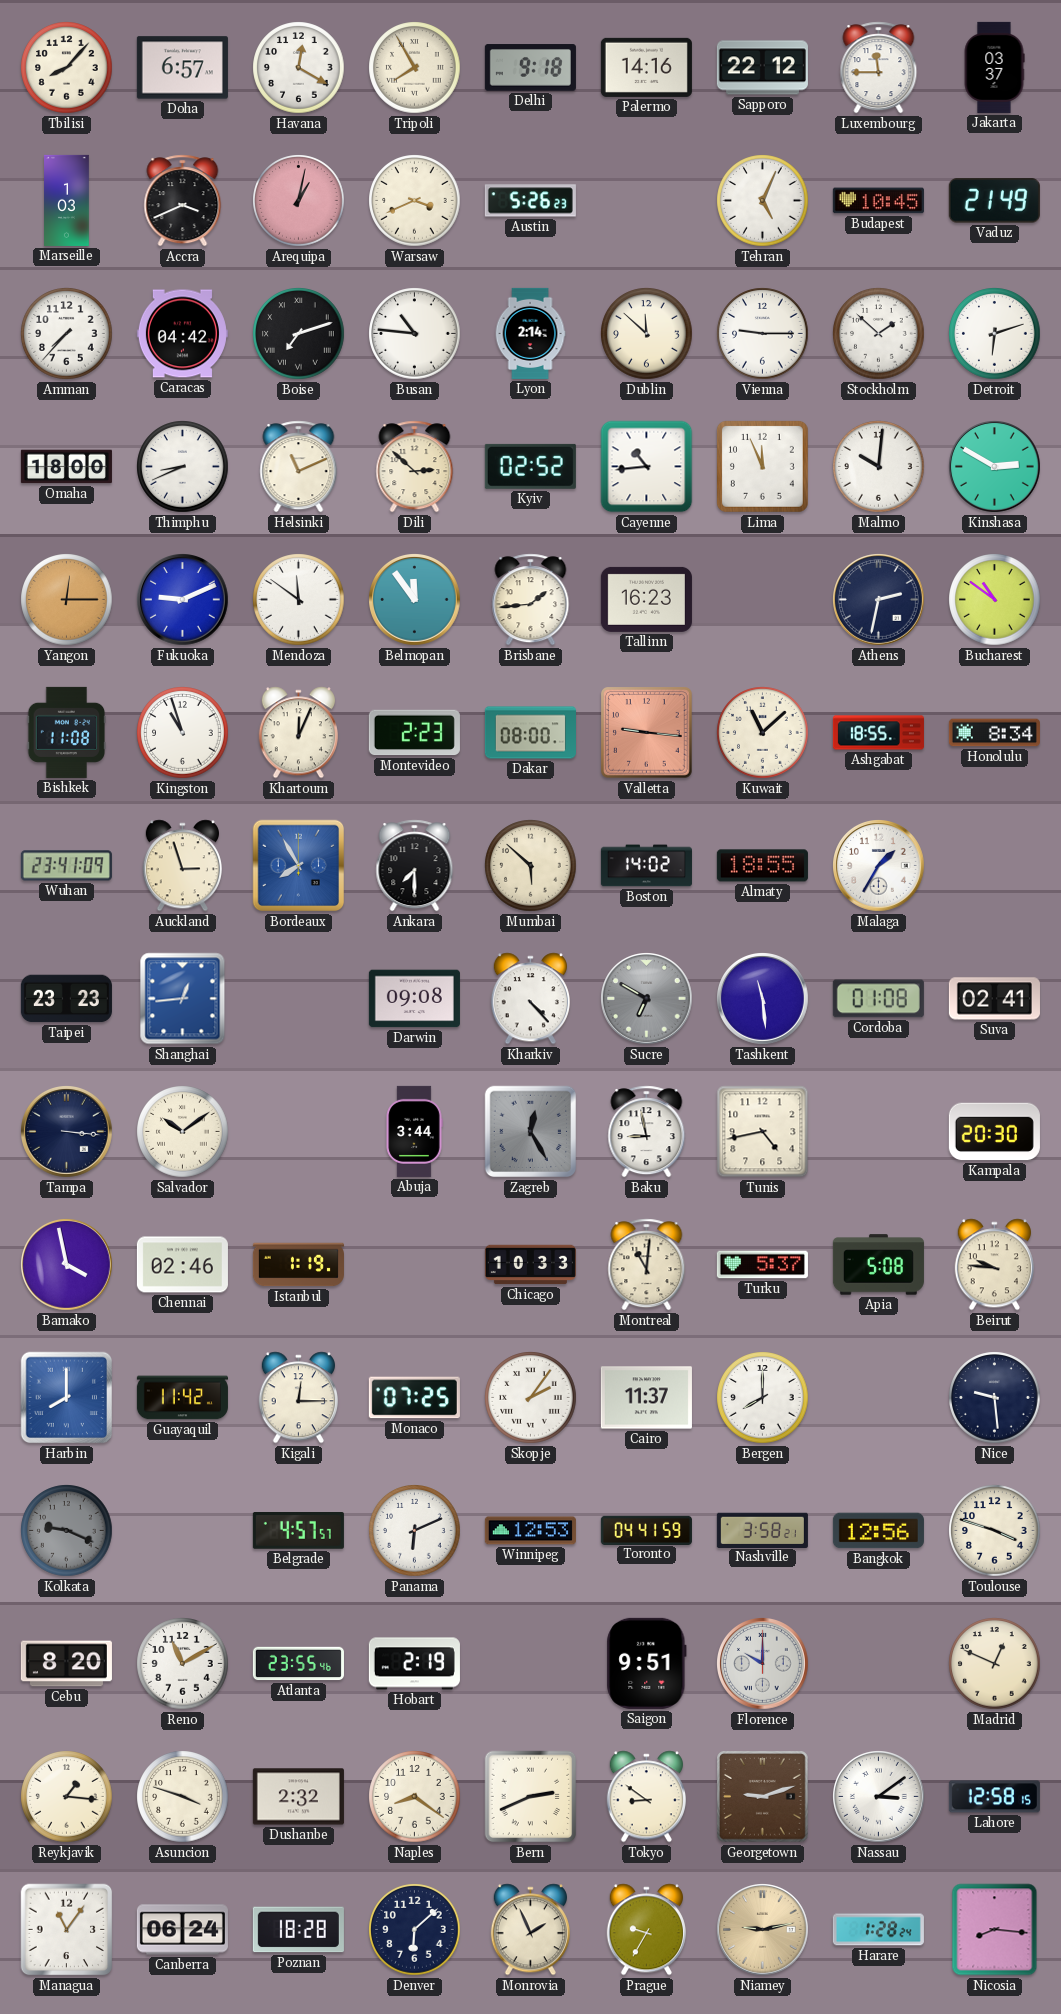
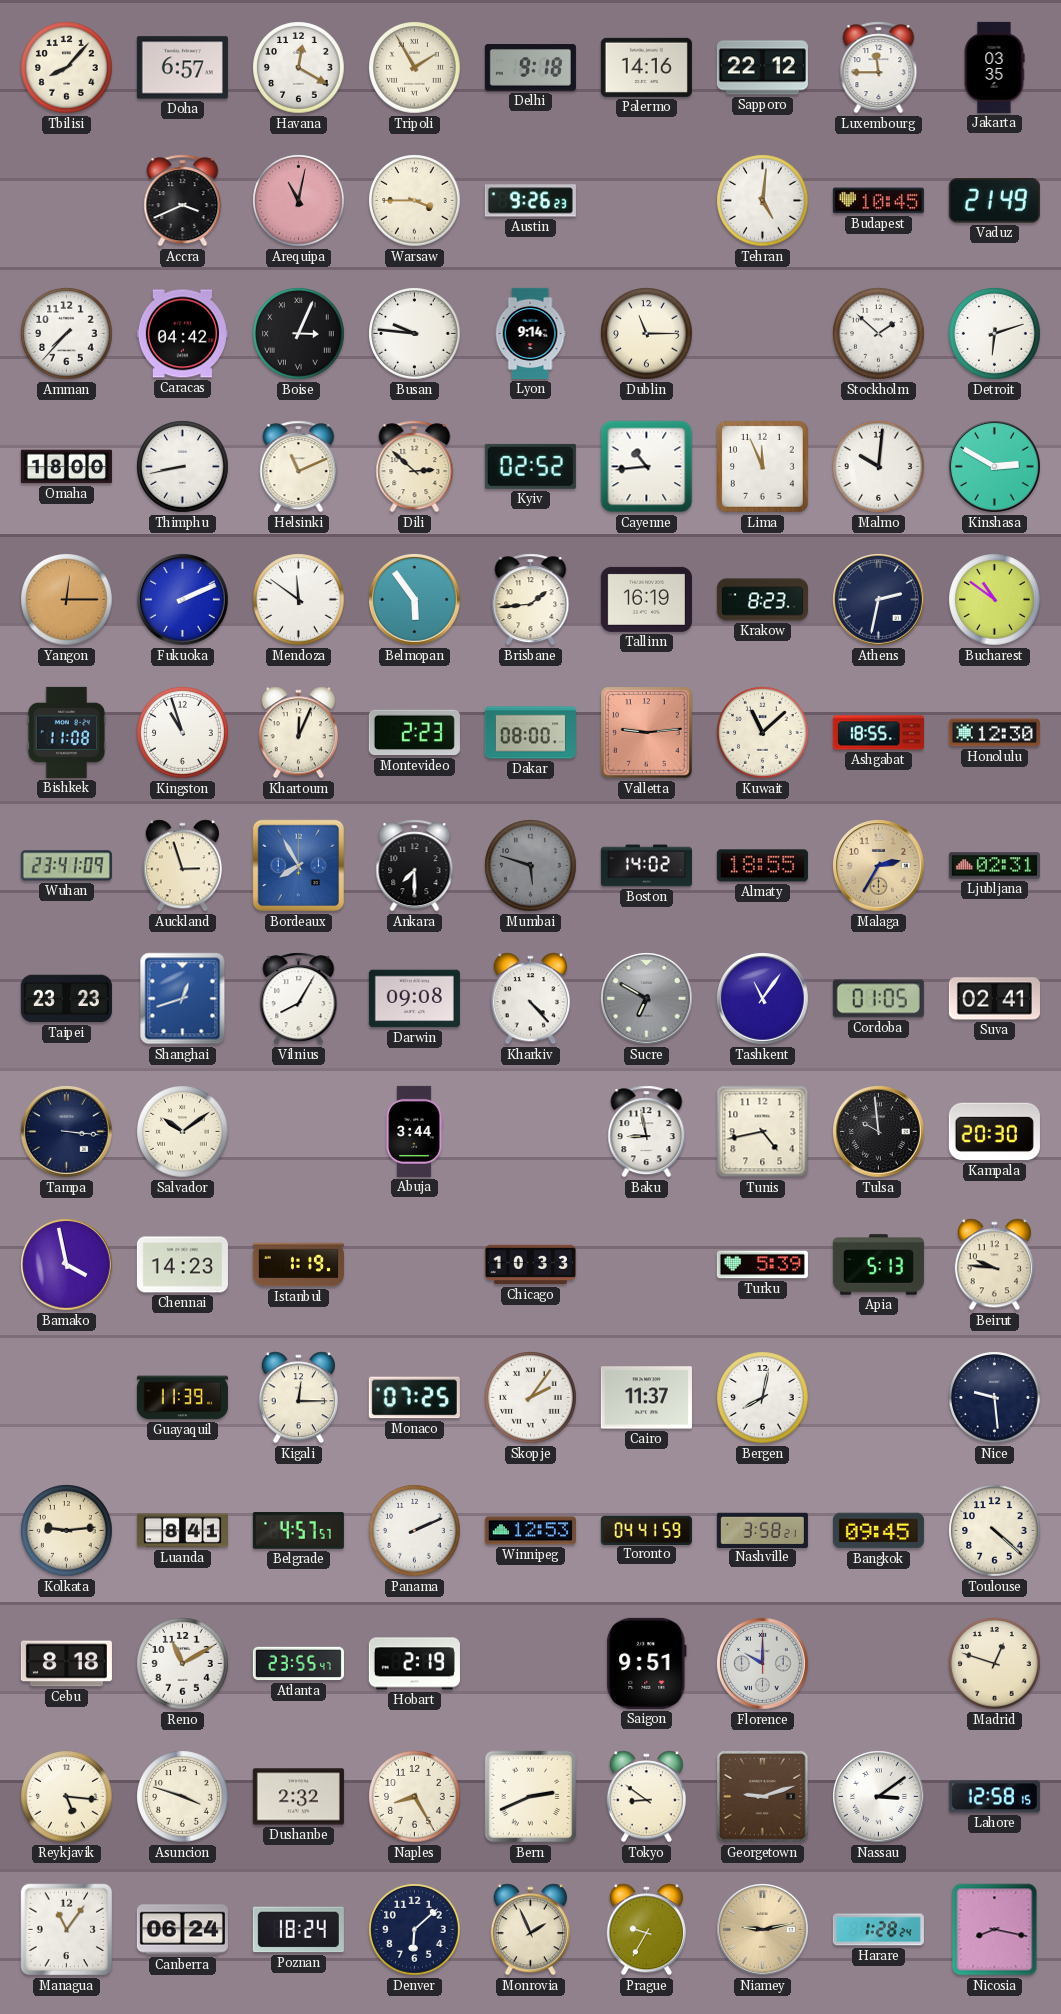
Tripoli: 7:55 -> 1:55 (415, 68)
Jakarta: 03:37 -> 03:35 (994, 67)
Marseille: 1:03 -> none (67, 200)
Arequipa: 1:02 -> 11:02 (299, 201)
Warsaw: 3:41 -> 3:45 (415, 201)
Austin: 5:26 -> 9:26 (530, 201)
Tehran: 5:04 -> 5:01 (763, 201)
Boise: 7:12 -> 3:04 (299, 334)
Busan: 10:46 -> 9:46 (415, 334)
Lyon: 2:14 -> 9:14 (530, 333)
Dublin: 11:52 -> 11:15 (647, 334)
Vienna: 9:15 -> none (763, 334)
Thimphu: 8:41 -> 8:43 (183, 467)
Fukuoka: 9:11 -> 2:11 (183, 600)
Belmopan: 11:54 -> 5:54 (415, 600)
Tallinn: 16:23 -> 16:19 (646, 599)
Krakow: none -> 8:23 (762, 600)
Valletta: 9:16 -> 9:14 (647, 733)
Honolulu: 8:34 -> 12:30 (994, 733)
Mumbai: 5:52 -> 5:48 (531, 866)
Mumbai dial: cream -> grey (531, 866)
Malaga: 1:35 -> 2:35 (879, 866)
Malaga dial: white -> champagne (879, 866)
Ljubljana: none -> 02:31 (994, 866)
Shanghai: 12:44 -> 12:42 (183, 999)
Vilnius: none -> 8:05 (299, 999)
Tashkent: 11:29 -> 11:06 (763, 999)
Cordoba: 01:08 -> 01:05 (878, 999)
Zagreb: 12:25 -> none (531, 1132)
Tulsa: none -> 9:59 (879, 1132)
Chennai: 02:46 -> 14:23 (182, 1265)
Montreal: 11:01 -> none (647, 1265)
Turku: 5:37 -> 5:39 (762, 1265)
Apia: 5:08 -> 5:13 (878, 1265)
Harbin: 8:00 -> none (67, 1398)
Guayaquil: 11:42 -> 11:39 (182, 1398)
Bergen: 8:00 -> 8:02 (763, 1398)
Kolkata: 9:19 -> 9:14 (67, 1531)
Kolkata dial: grey -> cream (67, 1531)
Luanda: none -> 8:41 (182, 1531)
Panama: 6:11 -> 2:11 (415, 1531)
Bangkok: 12:56 -> 09:45 (878, 1531)
Toulouse: 3:48 -> 4:22 (995, 1531)
Cebu: 8:20 -> 8:18 (66, 1664)
Atlanta: 23:55:46 -> 23:55:47 (298, 1664)
Madrid: 12:49 -> 12:48 (995, 1664)
Reykjavik: 1:16 -> 5:16 (67, 1797)
Naples: 8:21 -> 8:25 (415, 1797)
Poznan: 18:28 -> 18:24 (298, 1930)
Nicosia: 8:16 -> 8:17 (995, 1930)
